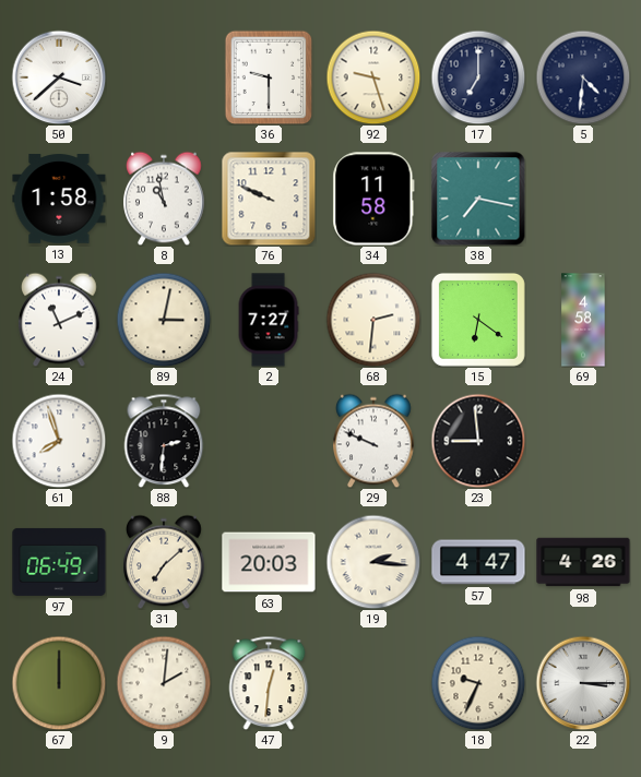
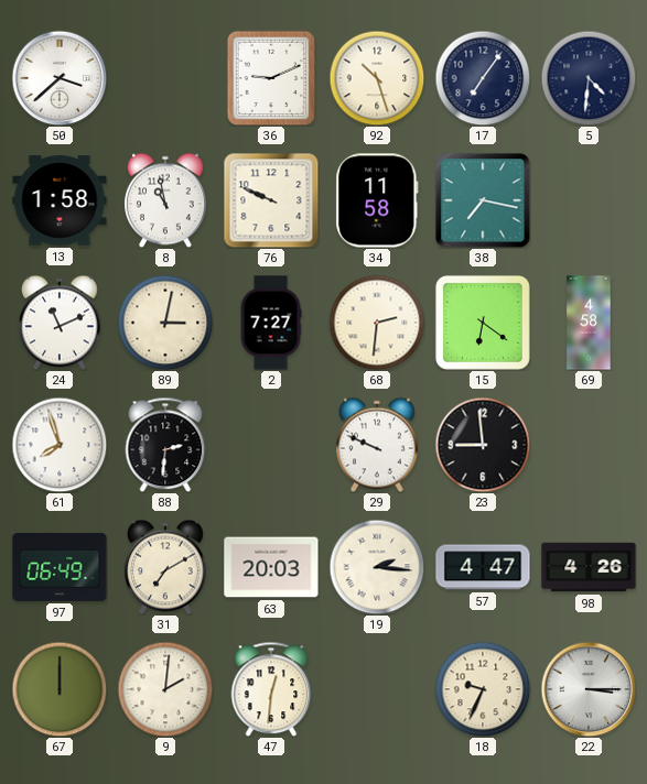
36: 9:30 -> 9:11 (271, 78)
92: 9:27 -> 10:27 (377, 78)
17: 7:00 -> 7:06 (483, 78)
31: 7:08 -> 7:10 (165, 567)
